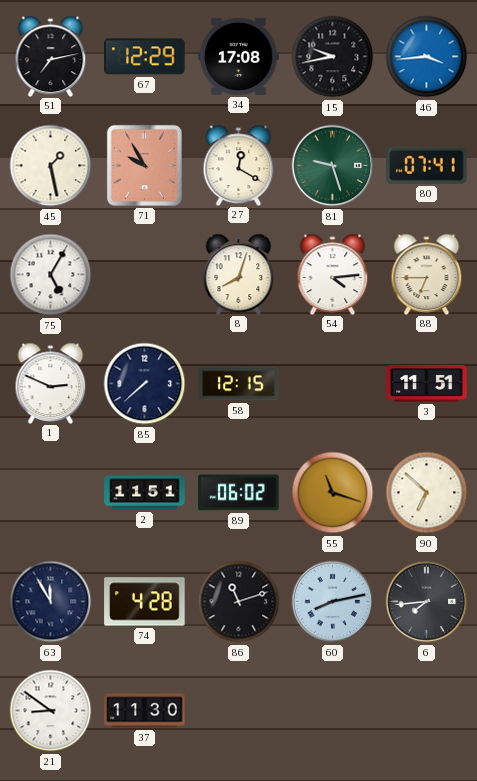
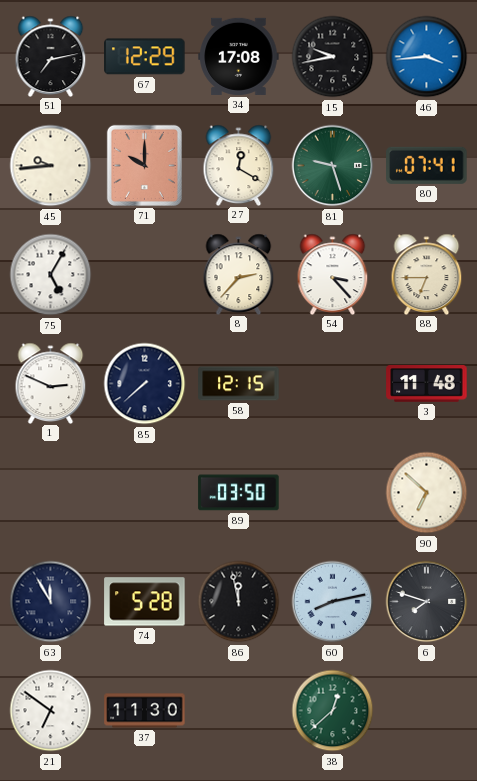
45: 1:28 -> 9:44 (51, 166)
71: 9:55 -> 10:00 (144, 165)
8: 8:03 -> 2:37 (239, 274)
54: 4:14 -> 3:23 (333, 274)
3: 11:51 -> 11:48 (427, 384)
2: 11:51 -> none (145, 493)
89: 06:02 -> 03:50 (239, 493)
55: 11:18 -> none (333, 493)
74: 4:28 -> 5:28 (145, 602)
86: 11:12 -> 11:58 (239, 602)
6: 7:44 -> 7:48 (427, 602)
21: 8:51 -> 6:51 (51, 711)
38: none -> 12:38 (333, 711)
